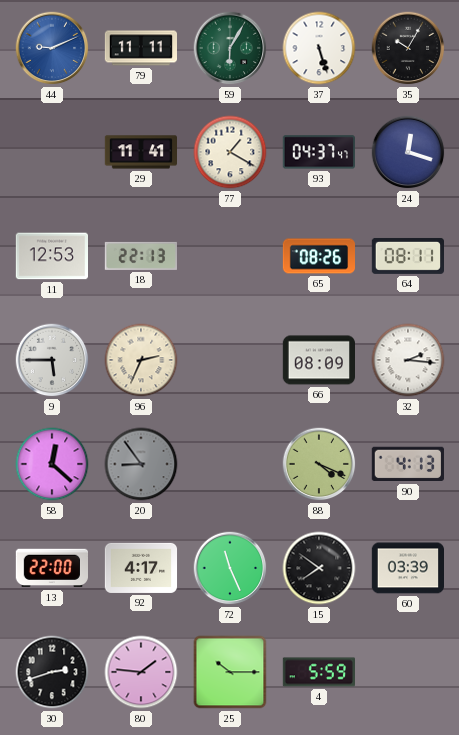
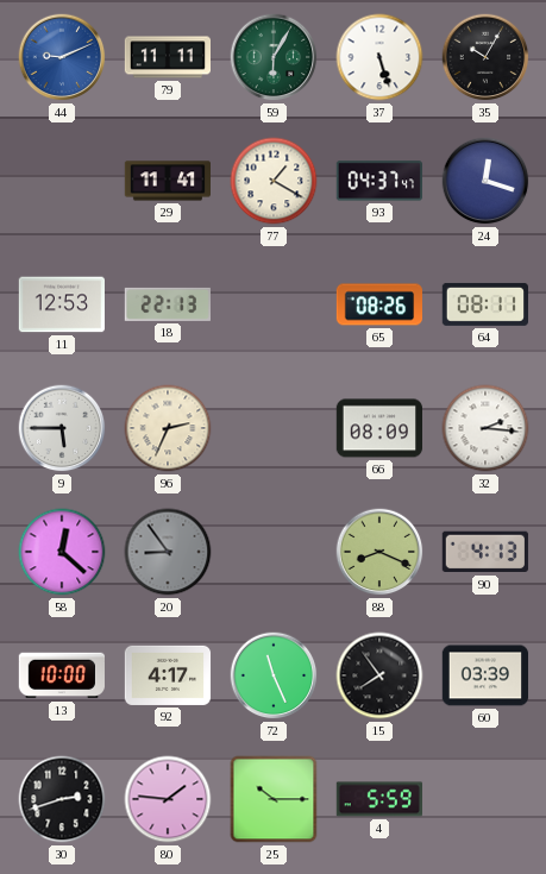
88: 4:19 -> 8:19 (379, 552)
13: 22:00 -> 10:00 (61, 675)
15: 7:51 -> 7:54 (379, 675)
